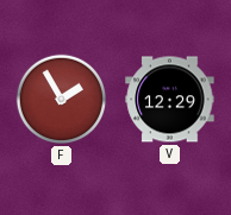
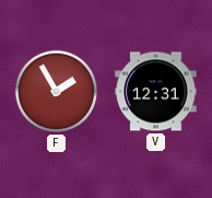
V: 12:29 -> 12:31 (156, 92)
